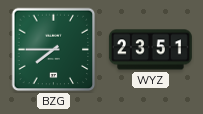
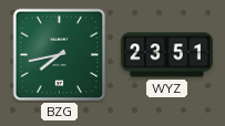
BZG: 7:45 -> 7:43 (60, 55)
